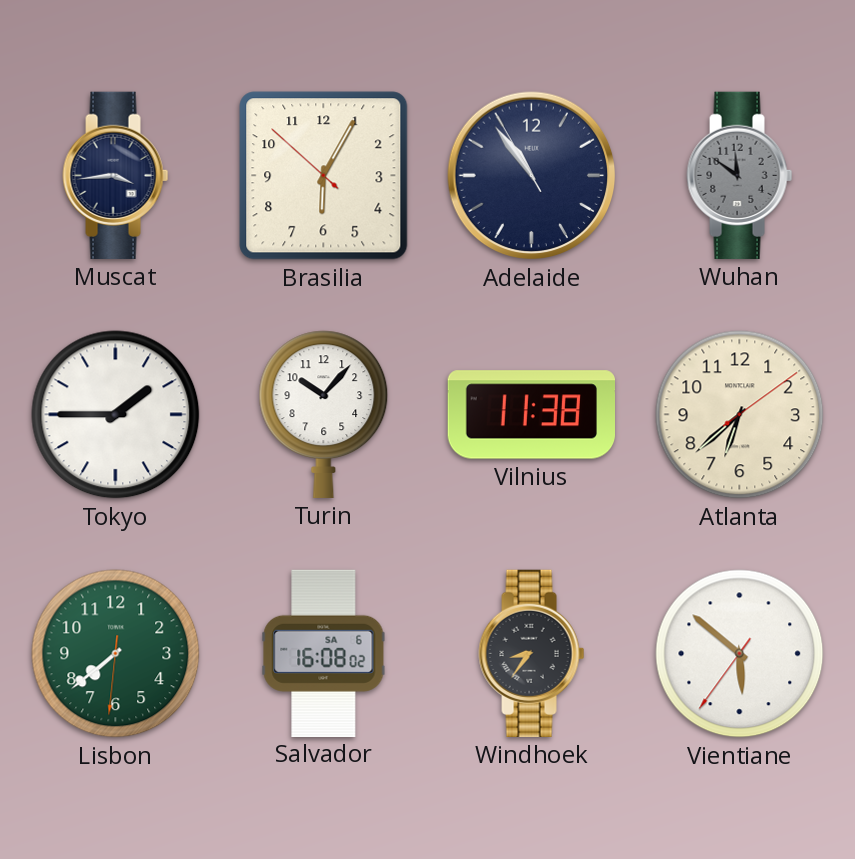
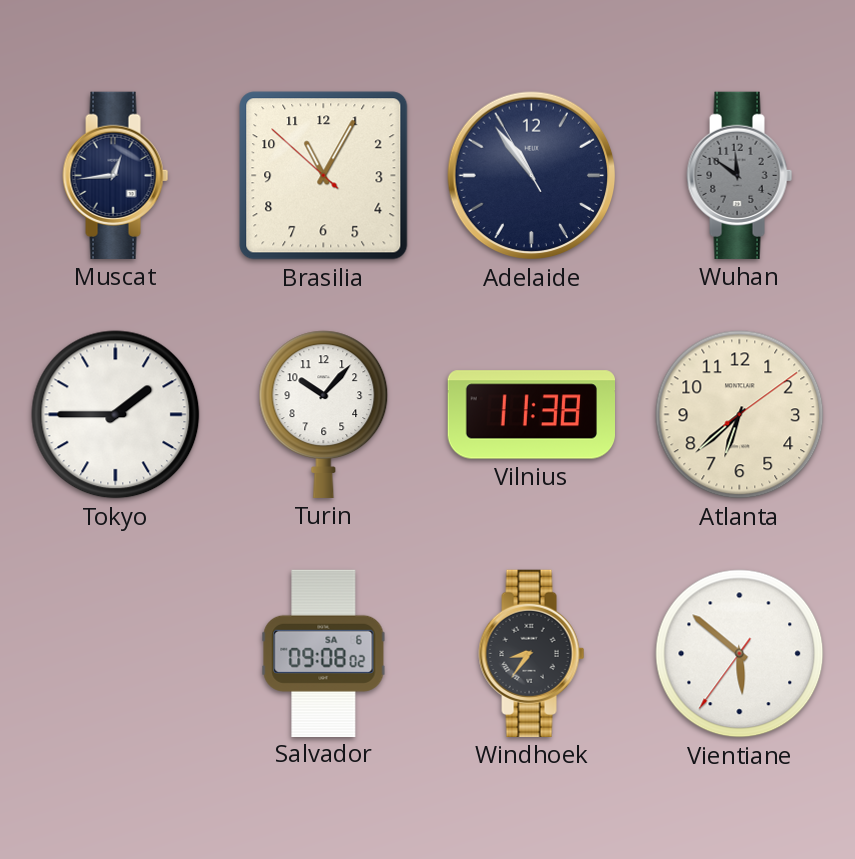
Muscat: 3:44 -> 12:44 (116, 175)
Brasilia: 6:04 -> 11:04 (324, 176)
Lisbon: 7:38 -> none (116, 654)
Salvador: 16:08 -> 09:08 (324, 653)
